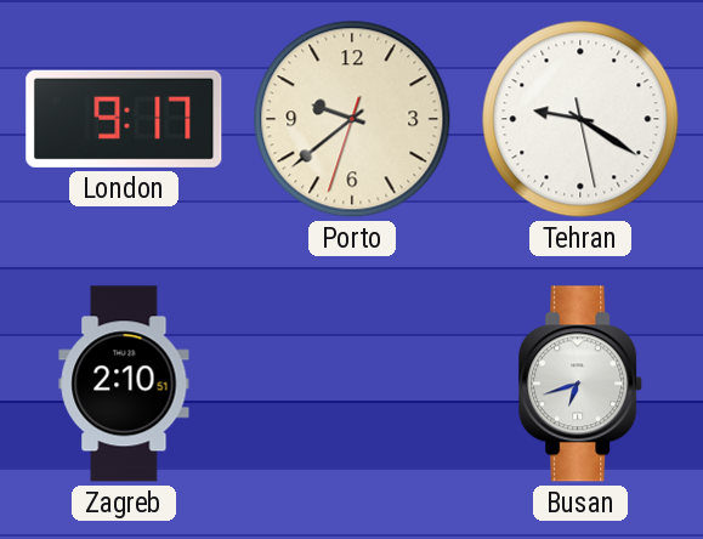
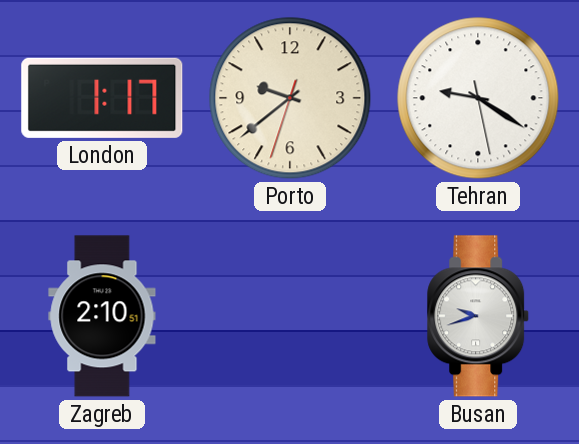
London: 9:17 -> 1:17 (102, 98)
Busan: 6:42 -> 9:42 (479, 316)
